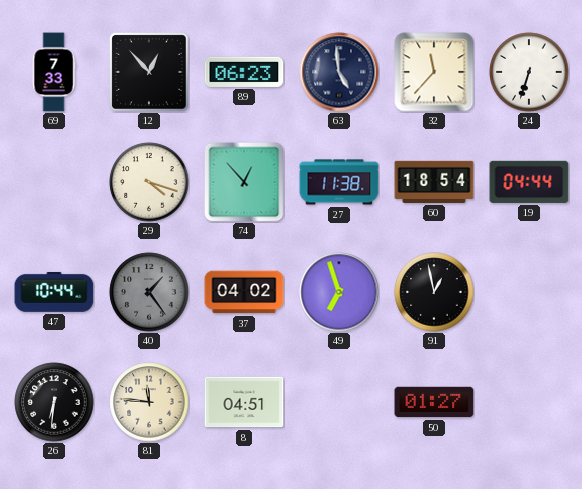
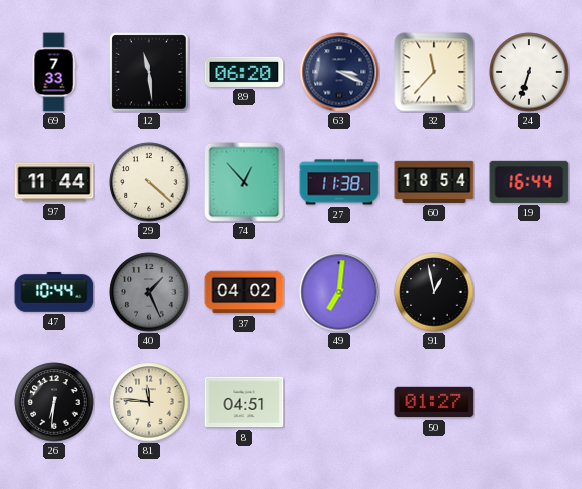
12: 12:53 -> 11:29 (150, 73)
89: 06:23 -> 06:20 (244, 72)
63: 4:59 -> 3:19 (339, 72)
97: none -> 11:44 (54, 182)
29: 4:18 -> 4:22 (149, 182)
19: 04:44 -> 16:44 (529, 182)
40: 1:24 -> 1:26 (149, 292)
49: 6:57 -> 7:01 (339, 292)
